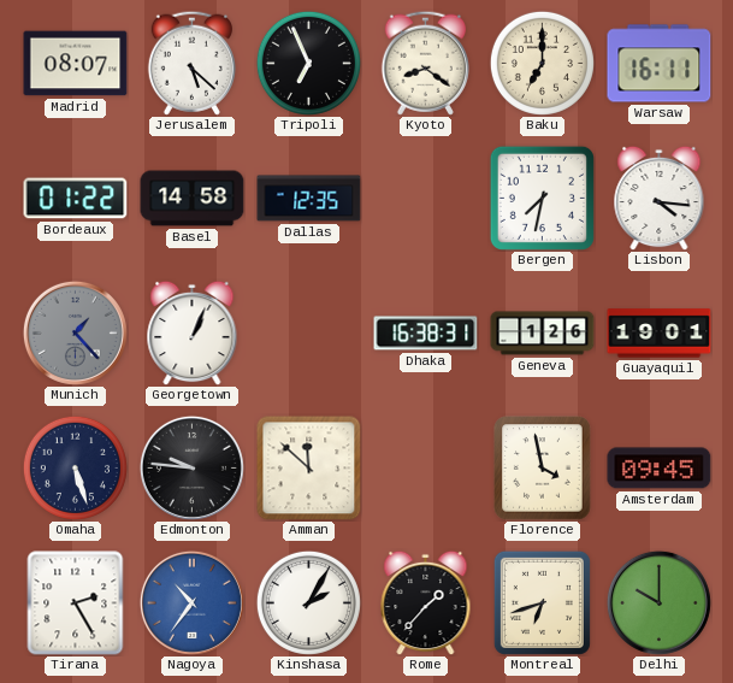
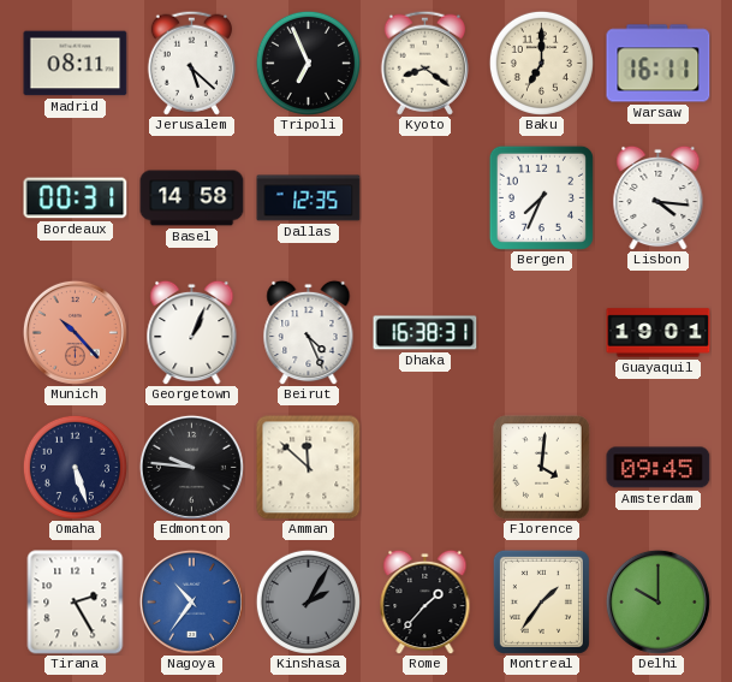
Madrid: 08:07 -> 08:11 (76, 64)
Bordeaux: 01:22 -> 00:31 (76, 198)
Bergen: 7:32 -> 7:34 (541, 197)
Munich: 1:23 -> 10:23 (75, 332)
Munich dial: grey -> salmon (75, 332)
Beirut: none -> 4:26 (309, 332)
Geneva: 1:26 -> none (543, 334)
Florence: 3:58 -> 4:01 (542, 468)
Kinshasa dial: white -> grey (308, 601)
Montreal: 6:42 -> 1:36 (541, 601)
